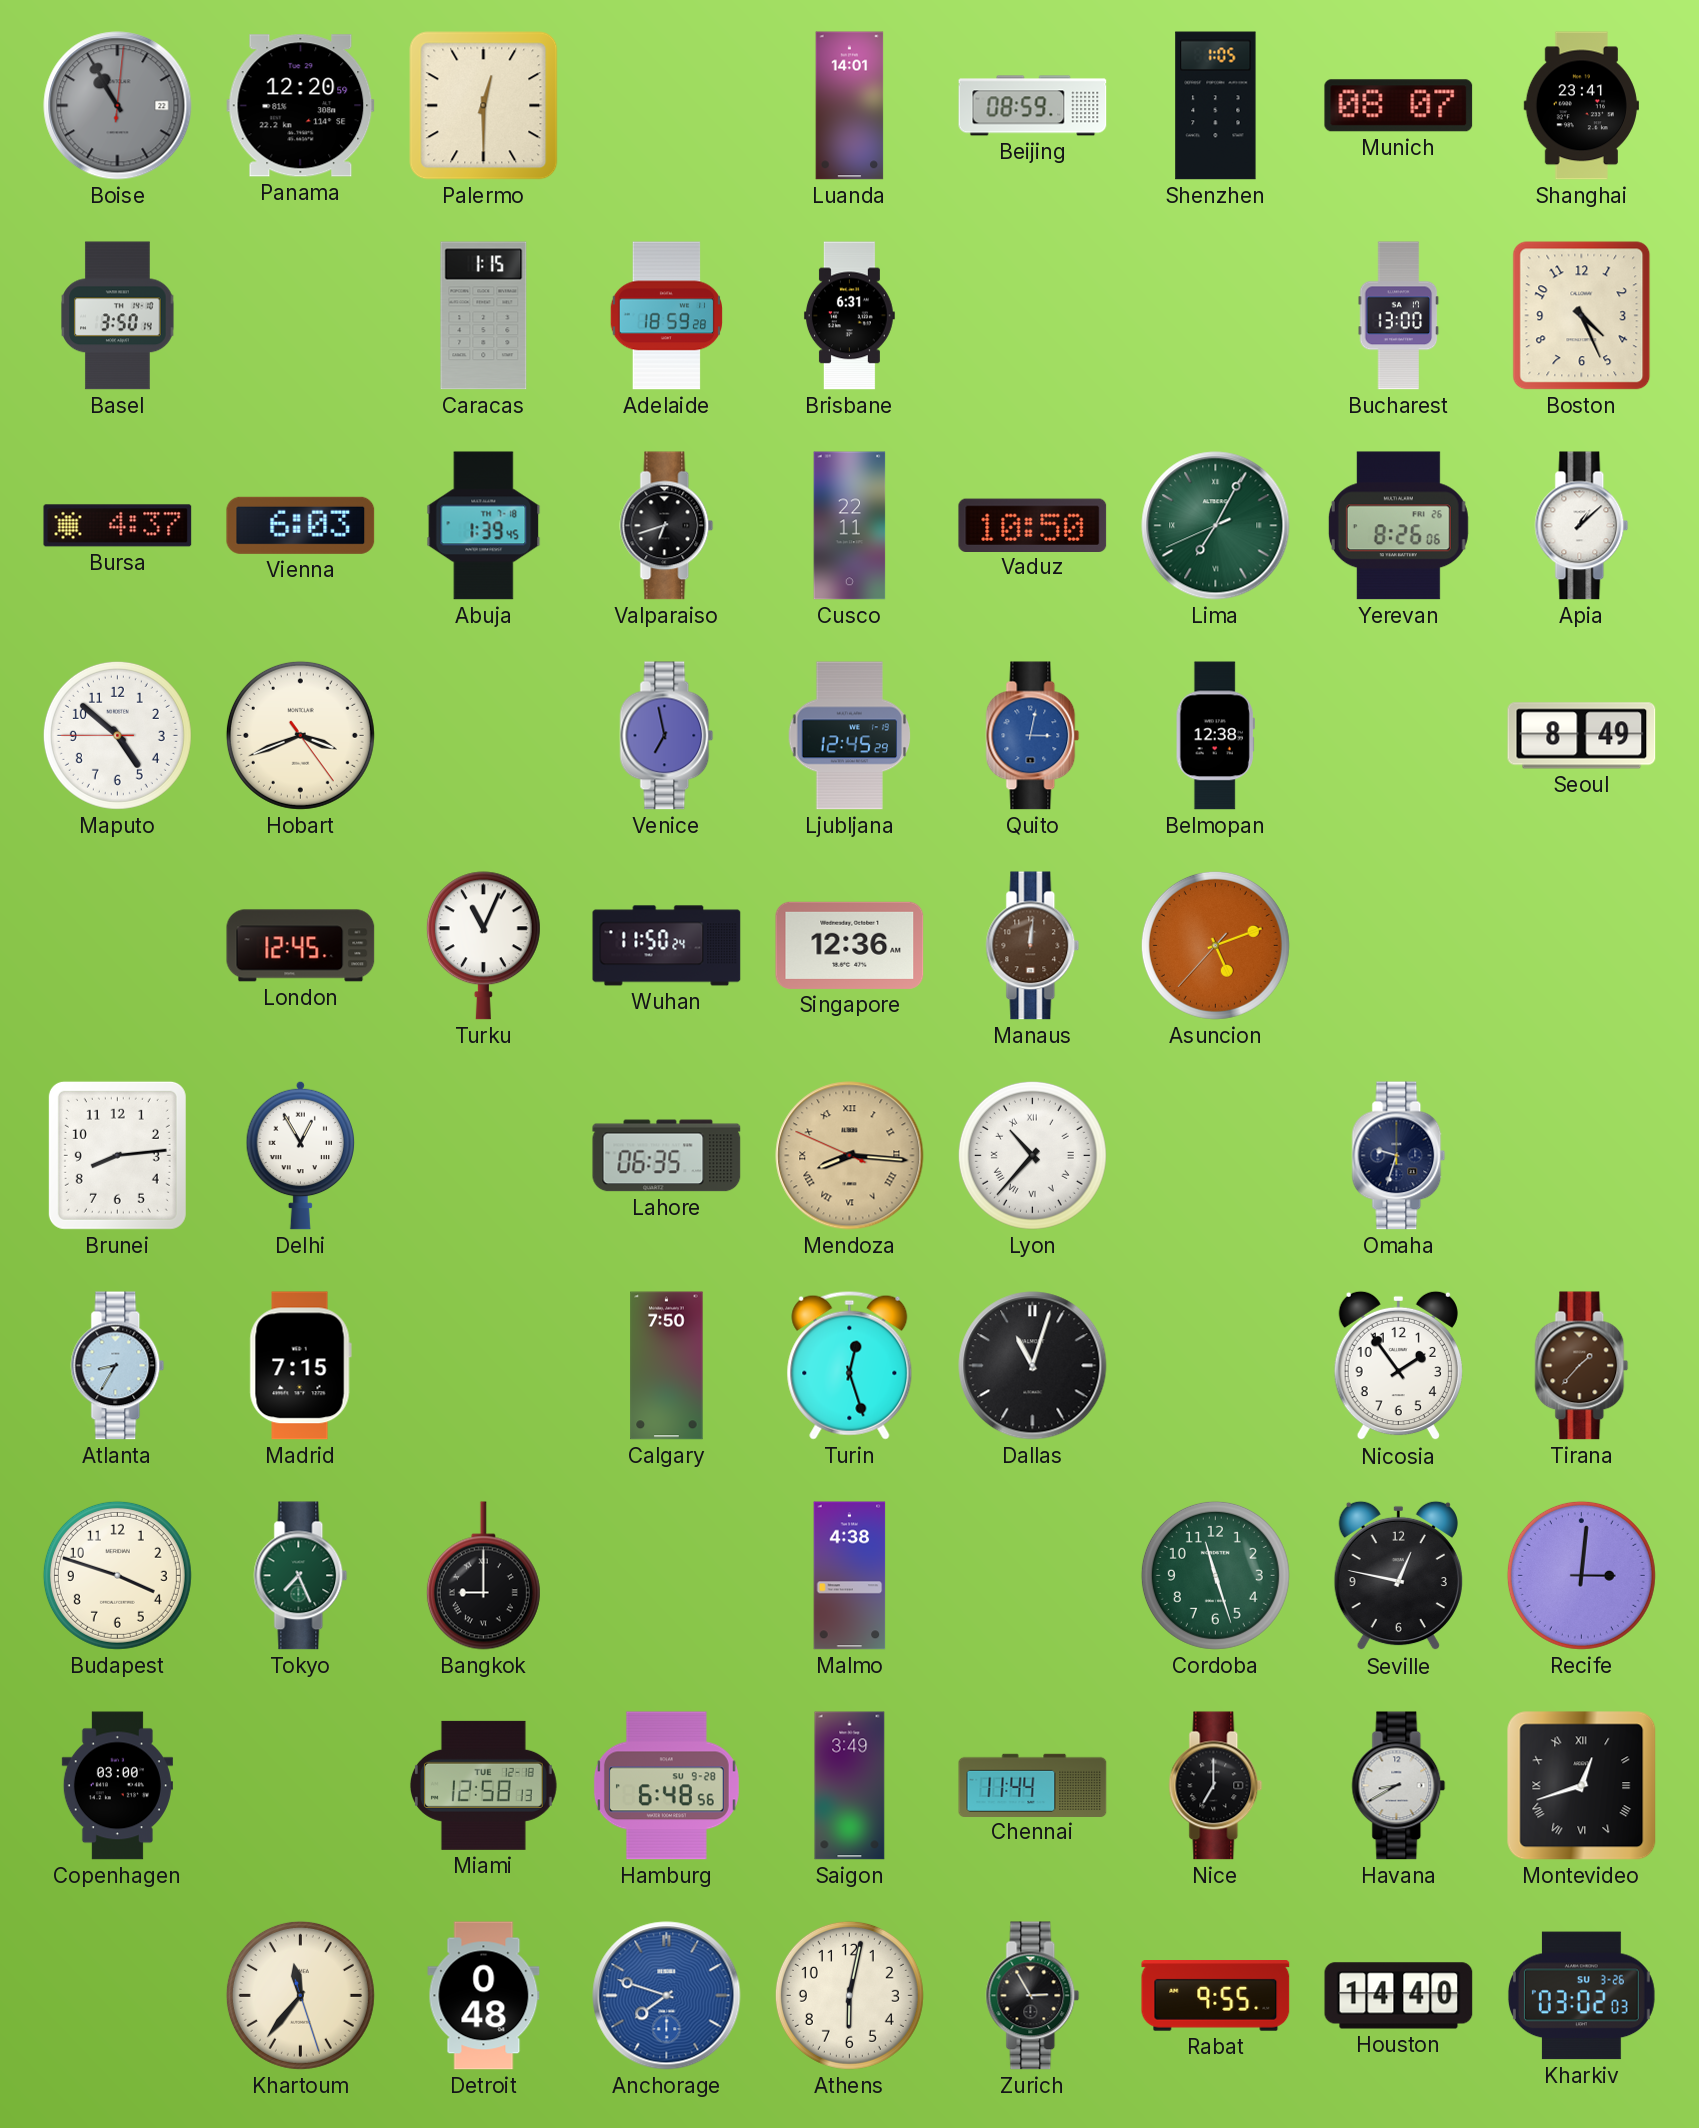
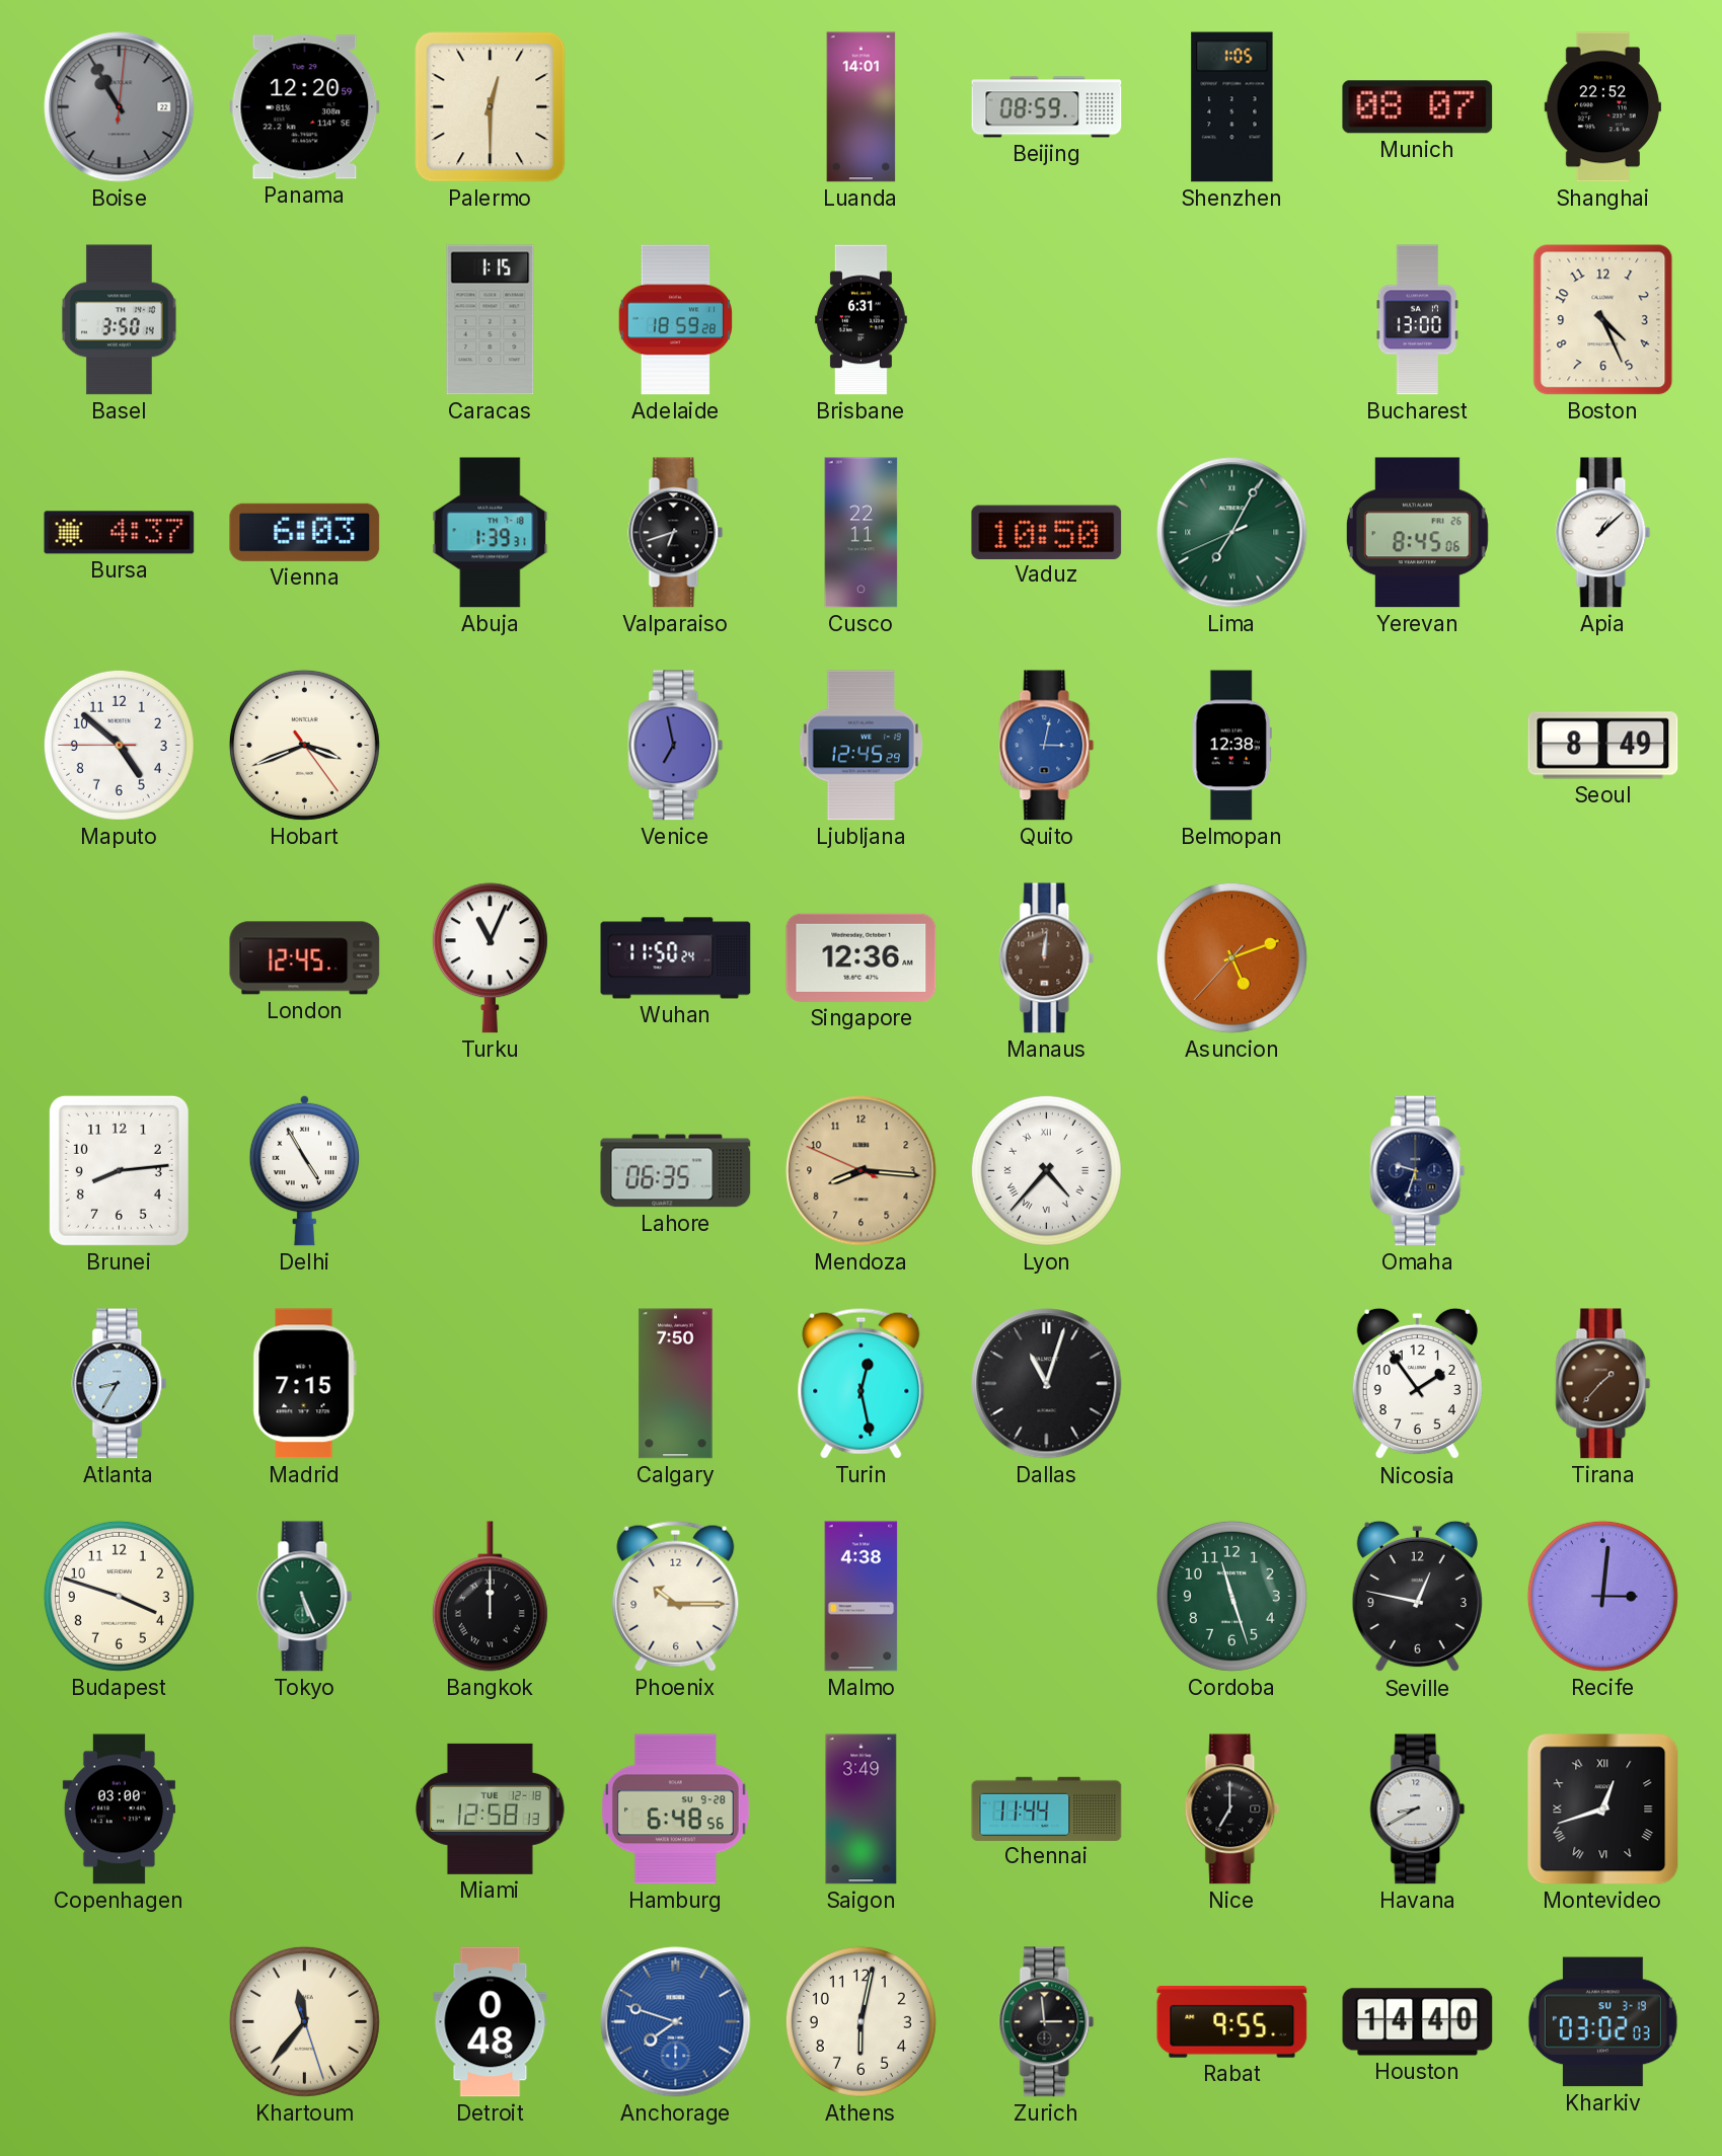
Shanghai: 23:41 -> 22:52 (1602, 107)
Abuja: 1:39:45 -> 1:39:31 (491, 533)
Yerevan: 8:26 -> 8:45 (1417, 533)
Delhi: 12:55 -> 4:55 (305, 1170)
Mendoza numerals: Roman -> Arabic (862, 1171)
Lyon: 10:37 -> 4:37 (1046, 1170)
Turin: 12:27 -> 12:28 (862, 1383)
Tokyo: 7:26 -> 5:26 (305, 1597)
Bangkok: 9:00 -> 12:00 (490, 1597)
Phoenix: none -> 10:15 (676, 1596)
Zurich: 2:55 -> 2:59 (1047, 2022)
Kharkiv date: SU 3-26 -> SU 3-19 (1602, 2022)
